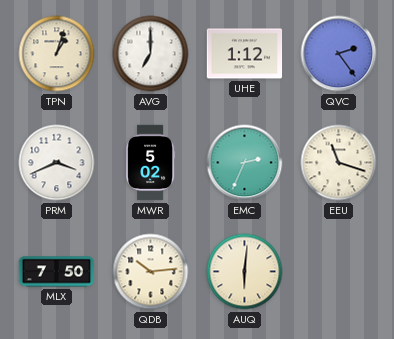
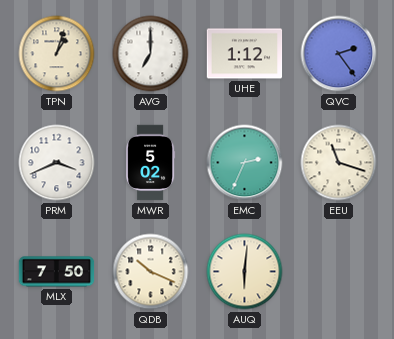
QDB: 10:14 -> 10:19 (151, 272)
